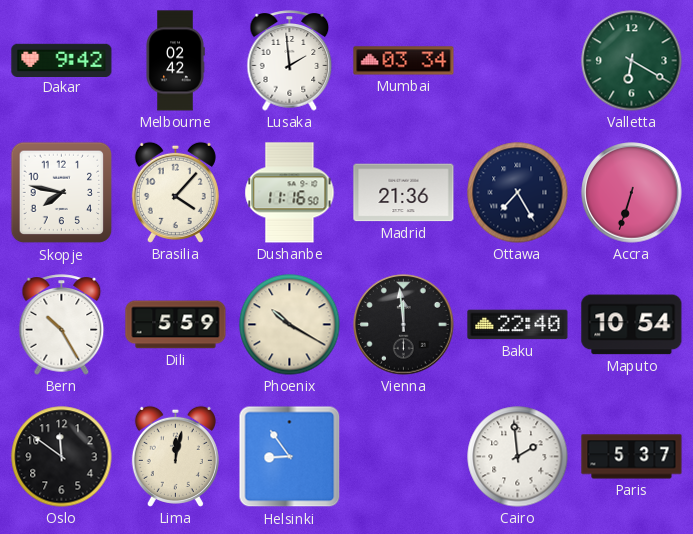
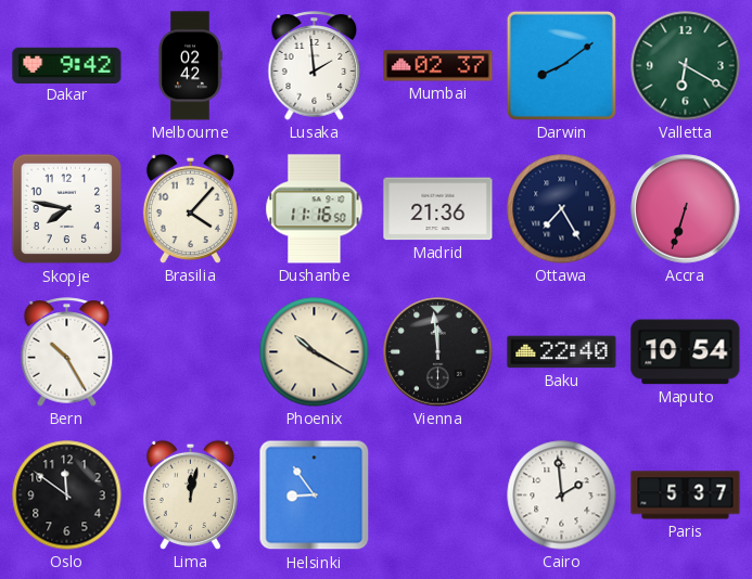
Mumbai: 03:34 -> 02:37 (438, 66)
Darwin: none -> 8:09 (561, 65)
Dili: 5:59 -> none (176, 325)
